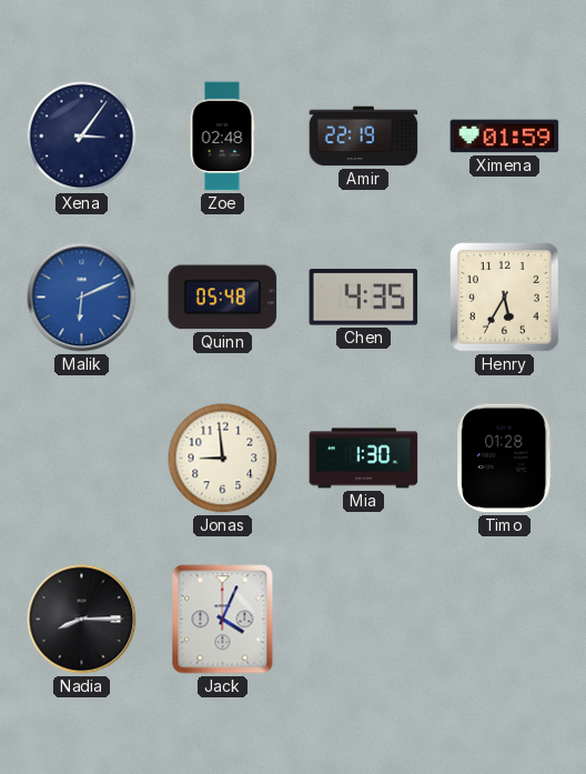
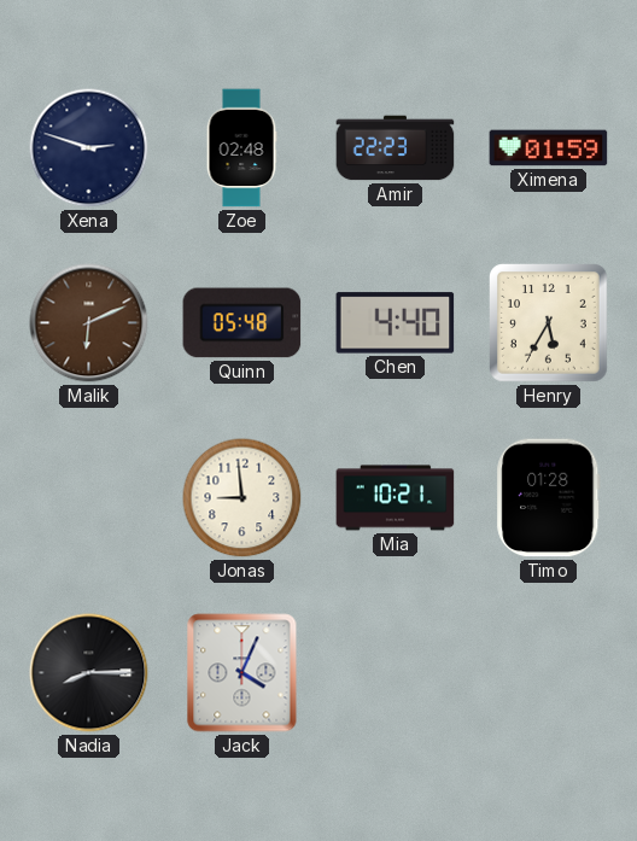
Xena: 3:06 -> 2:48 (89, 148)
Amir: 22:19 -> 22:23 (396, 148)
Malik dial: blue -> brown (89, 323)
Chen: 4:35 -> 4:40 (396, 323)
Mia: 1:30 -> 10:21 (396, 498)
